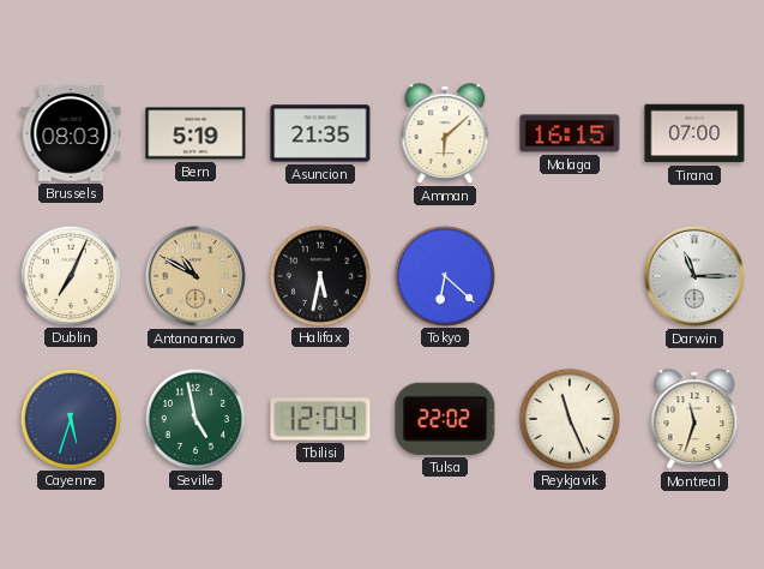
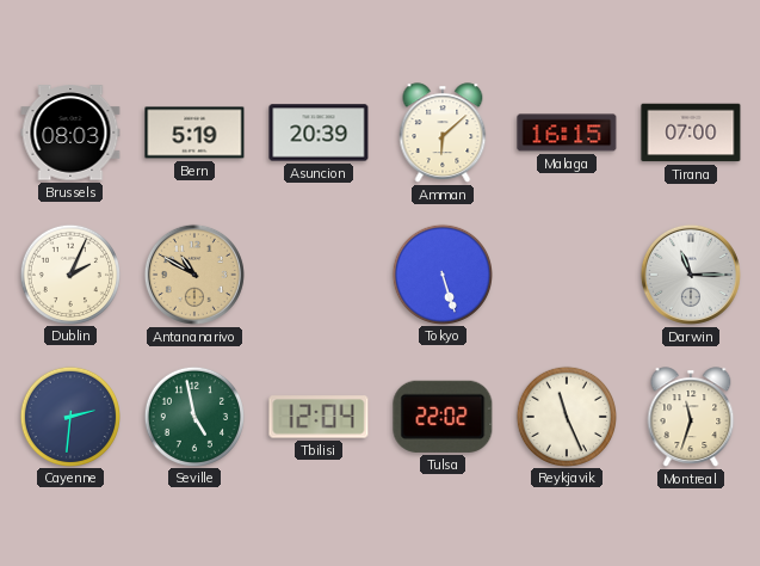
Asuncion: 21:35 -> 20:39 (319, 133)
Dublin: 7:04 -> 2:04 (69, 273)
Halifax: 5:32 -> none (319, 275)
Tokyo: 6:22 -> 5:27 (441, 273)
Cayenne: 5:33 -> 2:31 (69, 416)
